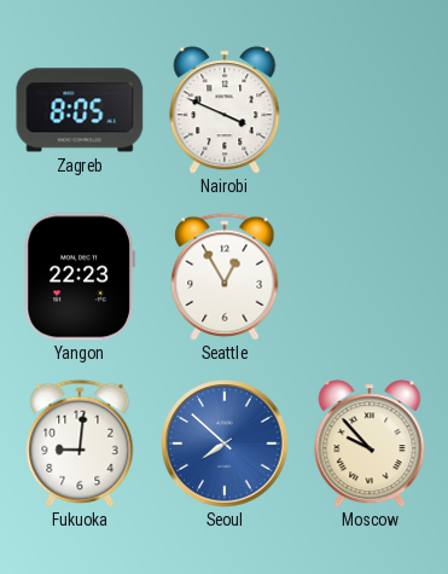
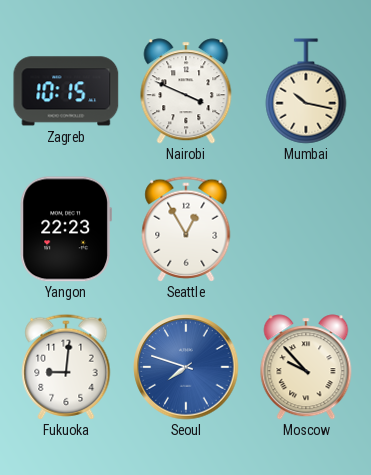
Zagreb: 8:05 -> 10:15 (66, 91)
Mumbai: none -> 10:17 (306, 91)
Seoul: 7:52 -> 7:48 (186, 367)
